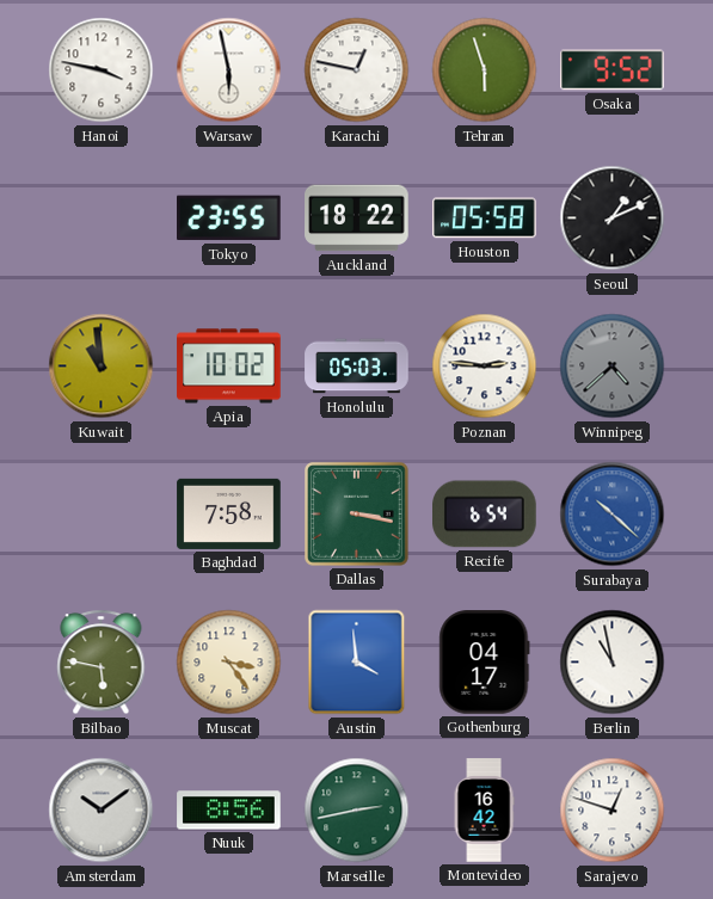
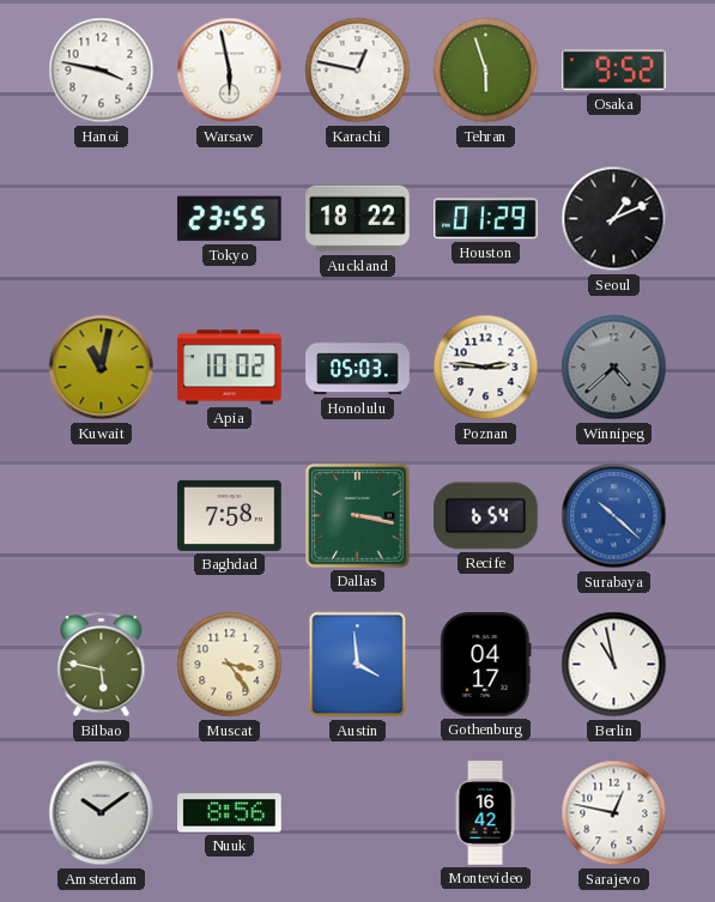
Houston: 05:58 -> 01:29 (486, 219)
Kuwait: 10:59 -> 11:02 (102, 368)
Marseille: 2:43 -> none (357, 811)
Sarajevo: 12:48 -> 12:47 (614, 813)
